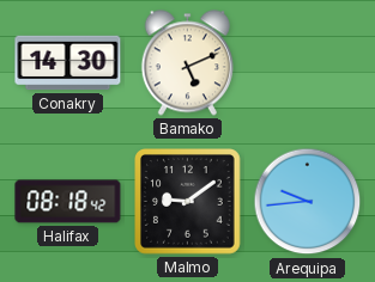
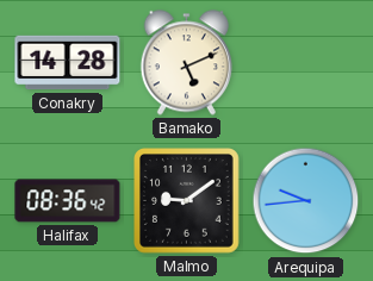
Conakry: 14:30 -> 14:28 (68, 63)
Halifax: 08:18 -> 08:36 (68, 201)
